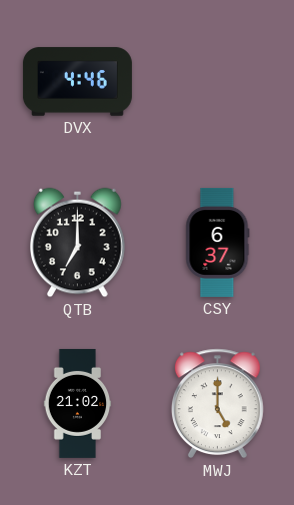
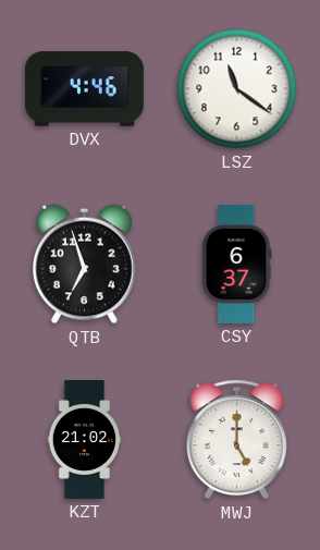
LSZ: none -> 11:21 (237, 89)
QTB: 7:00 -> 6:57 (85, 265)
